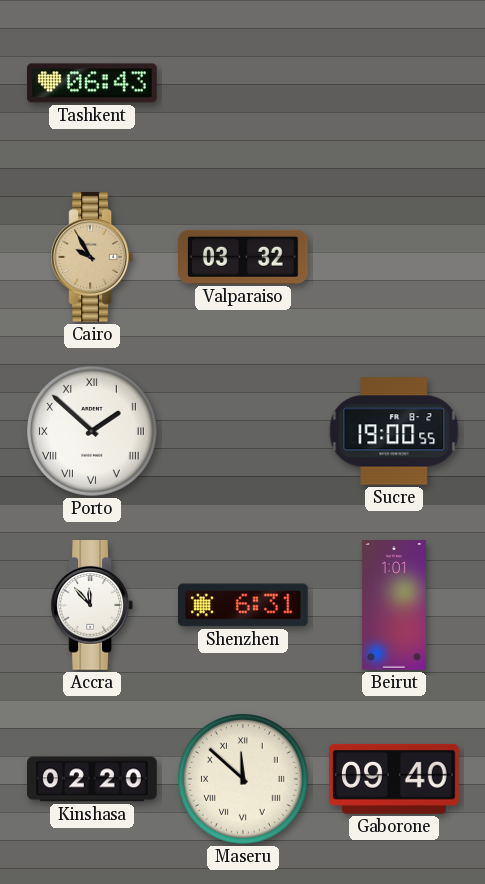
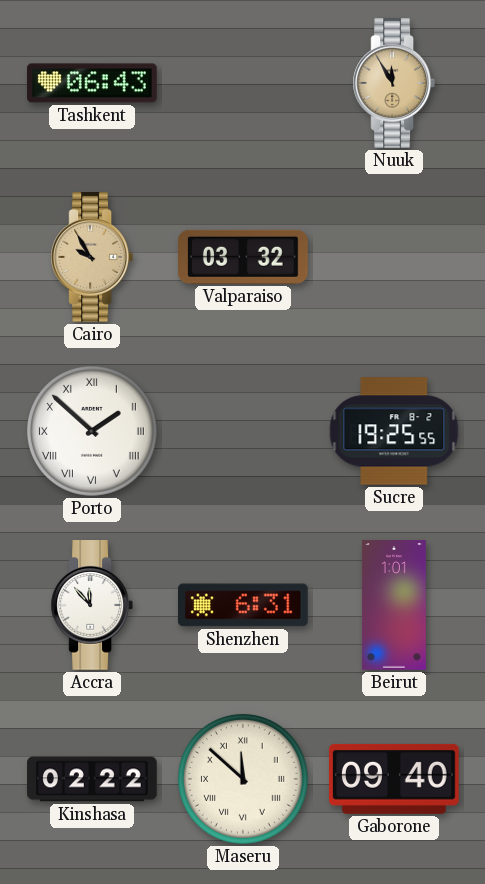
Nuuk: none -> 11:55 (393, 83)
Sucre: 19:00 -> 19:25 (394, 431)
Kinshasa: 02:20 -> 02:22 (92, 779)
